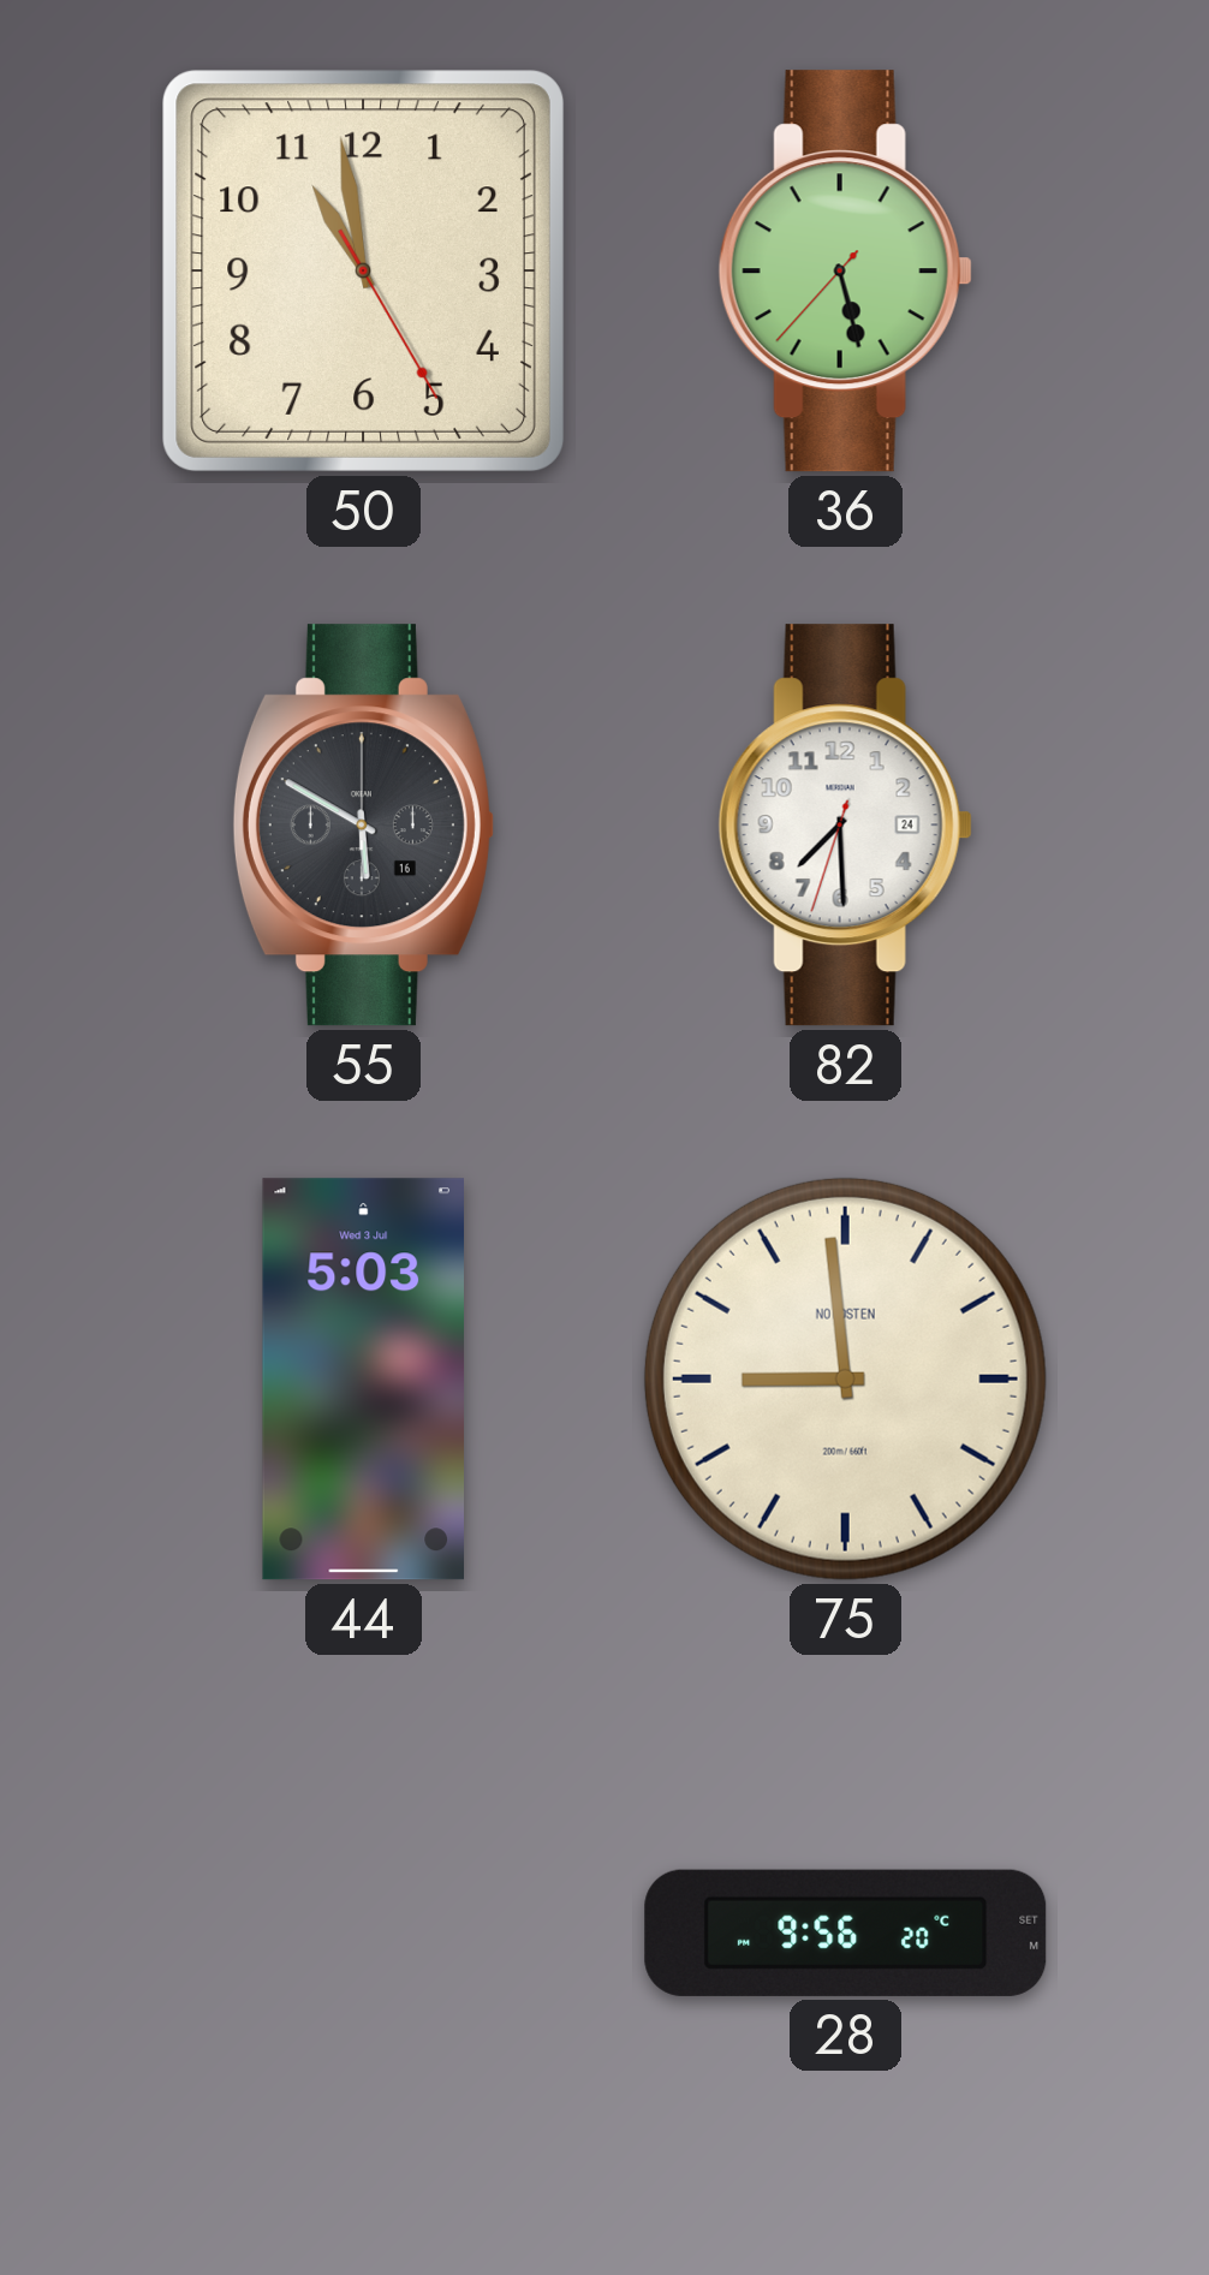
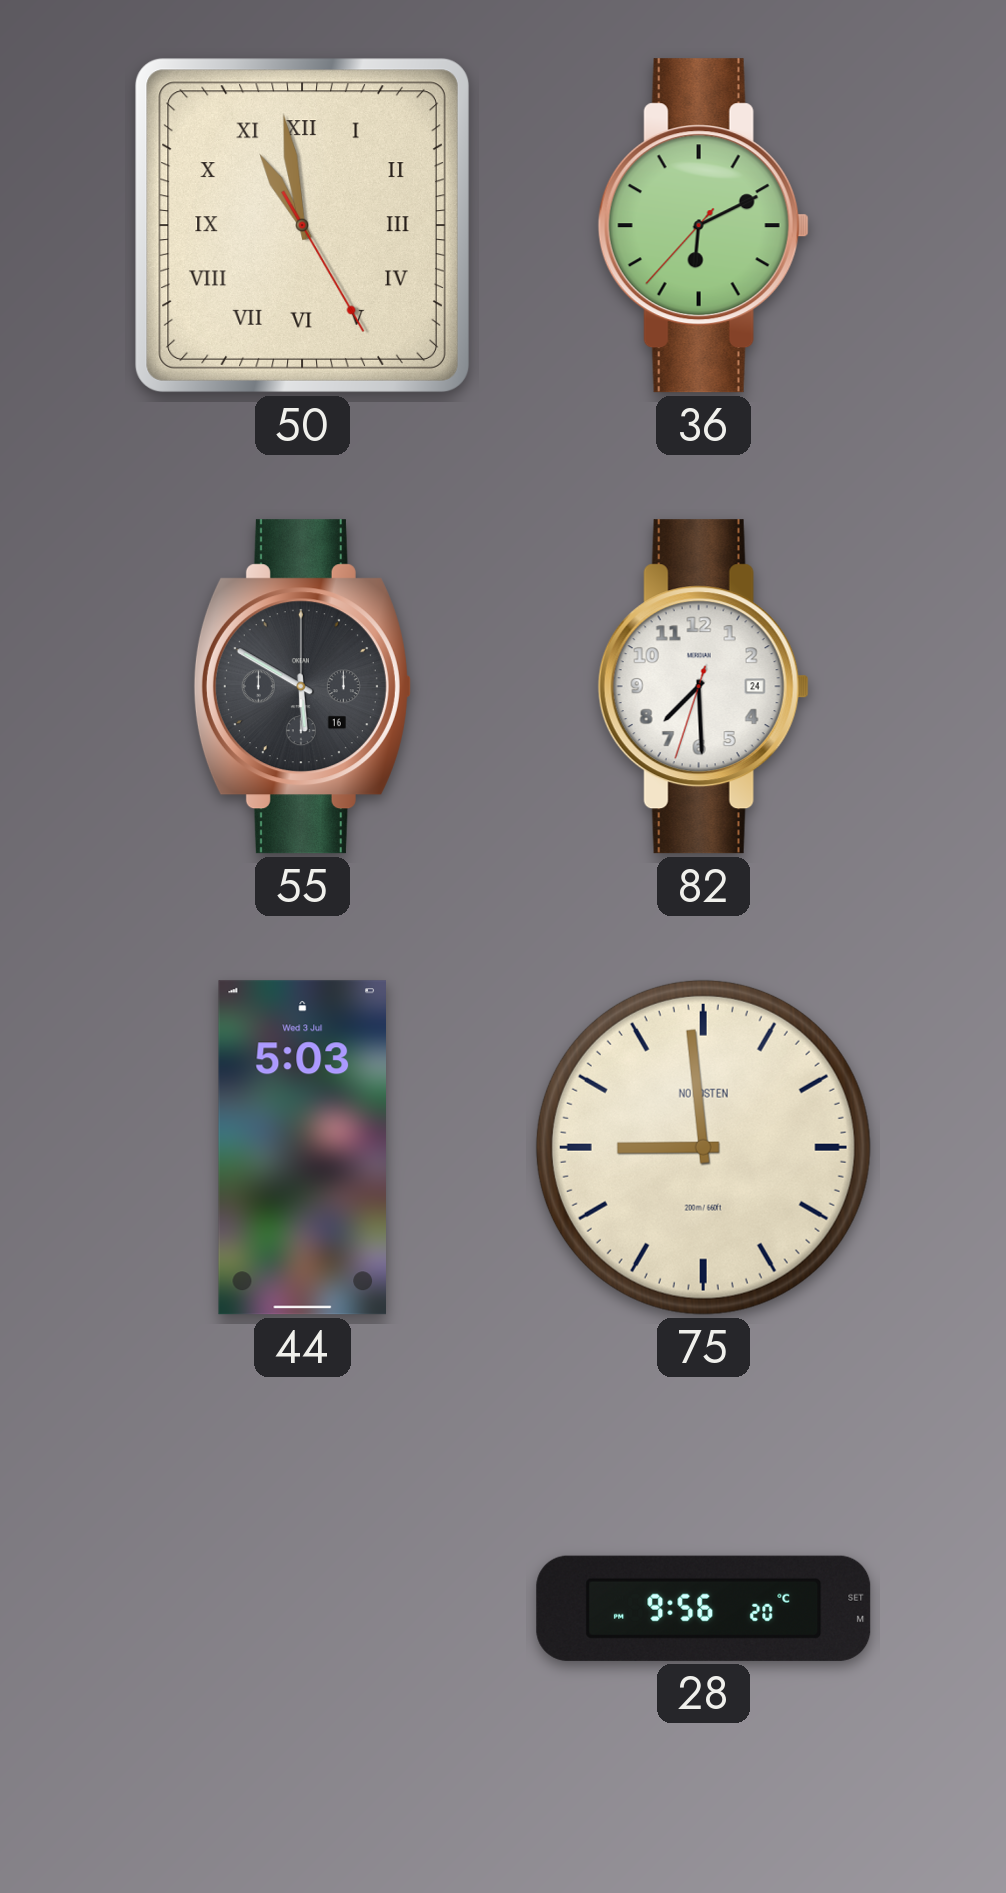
50 numerals: Arabic -> Roman (302, 225)
36: 5:27 -> 6:10 (703, 226)
